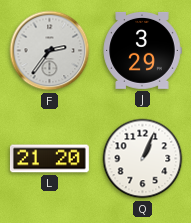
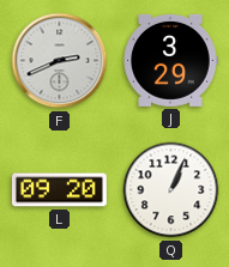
F: 2:36 -> 2:41 (60, 61)
L: 21:20 -> 09:20 (59, 190)
